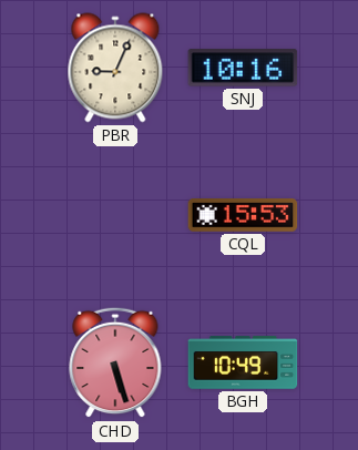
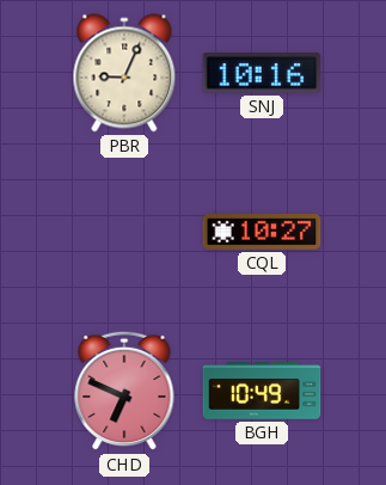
CQL: 15:53 -> 10:27 (262, 232)
CHD: 5:27 -> 6:49 (124, 391)
